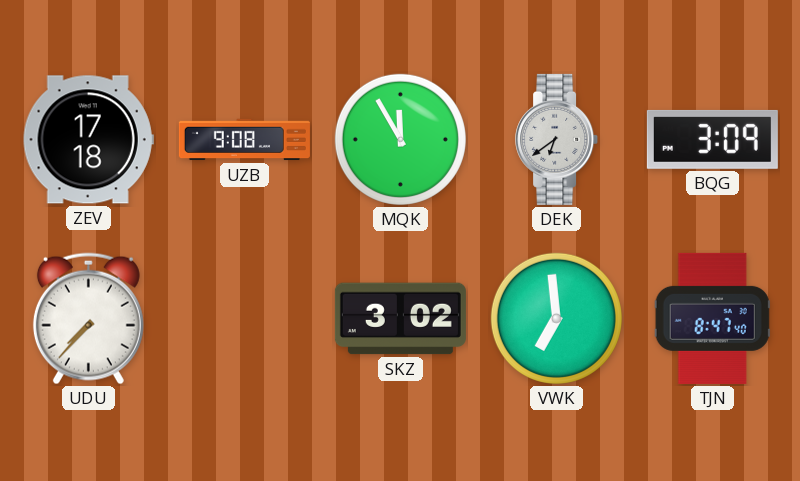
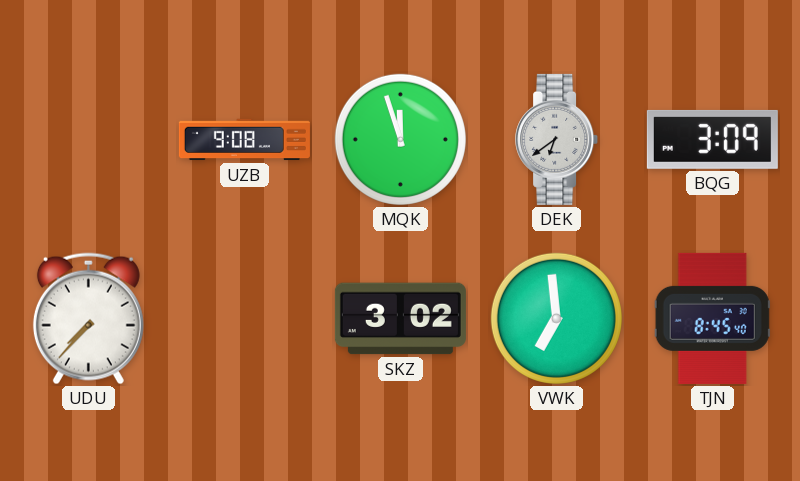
ZEV: 17:18 -> none (88, 140)
MQK: 11:55 -> 11:57 (400, 139)
TJN: 8:47 -> 8:45 (712, 318)
